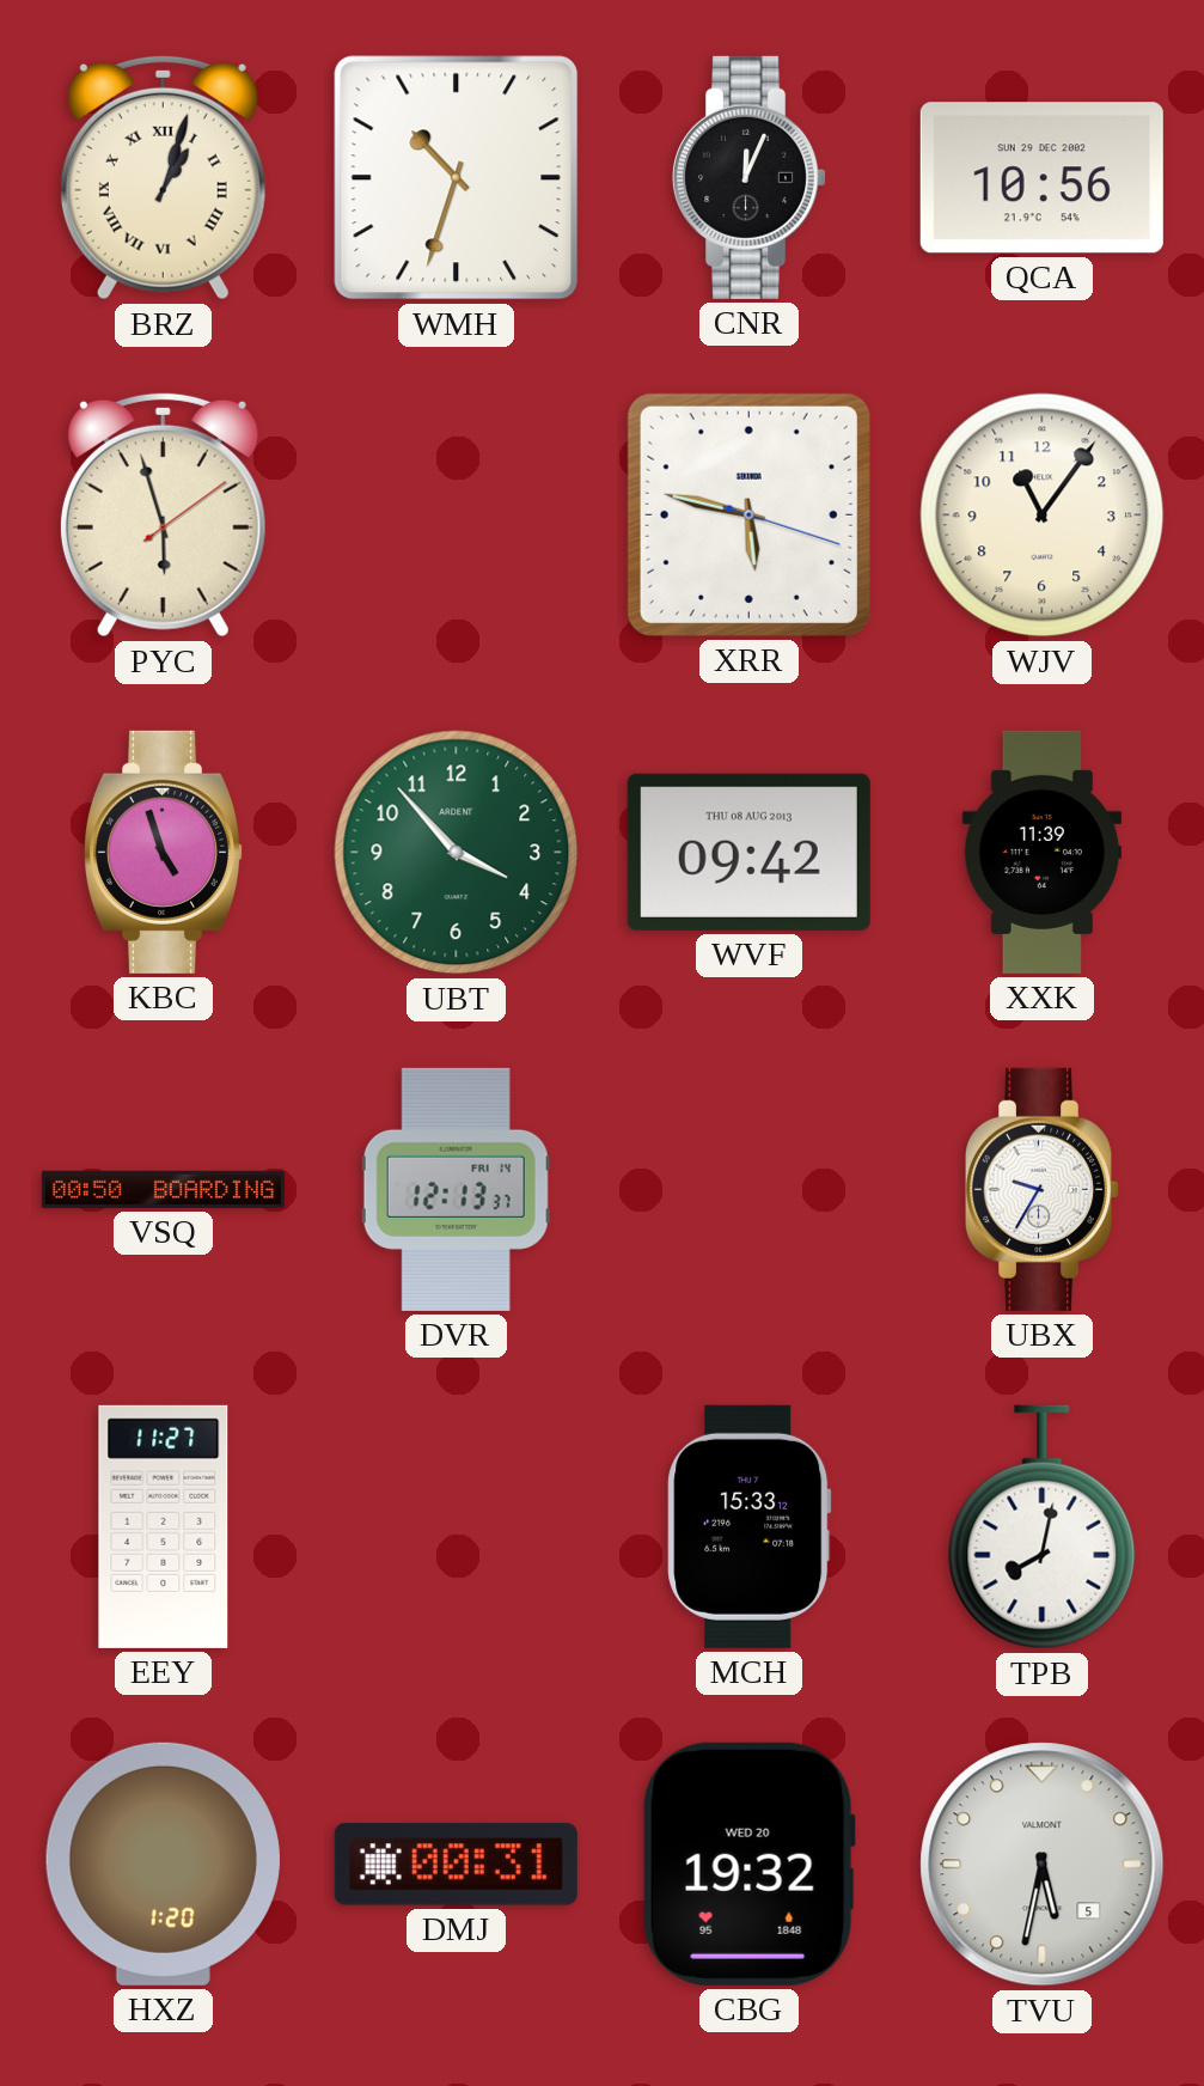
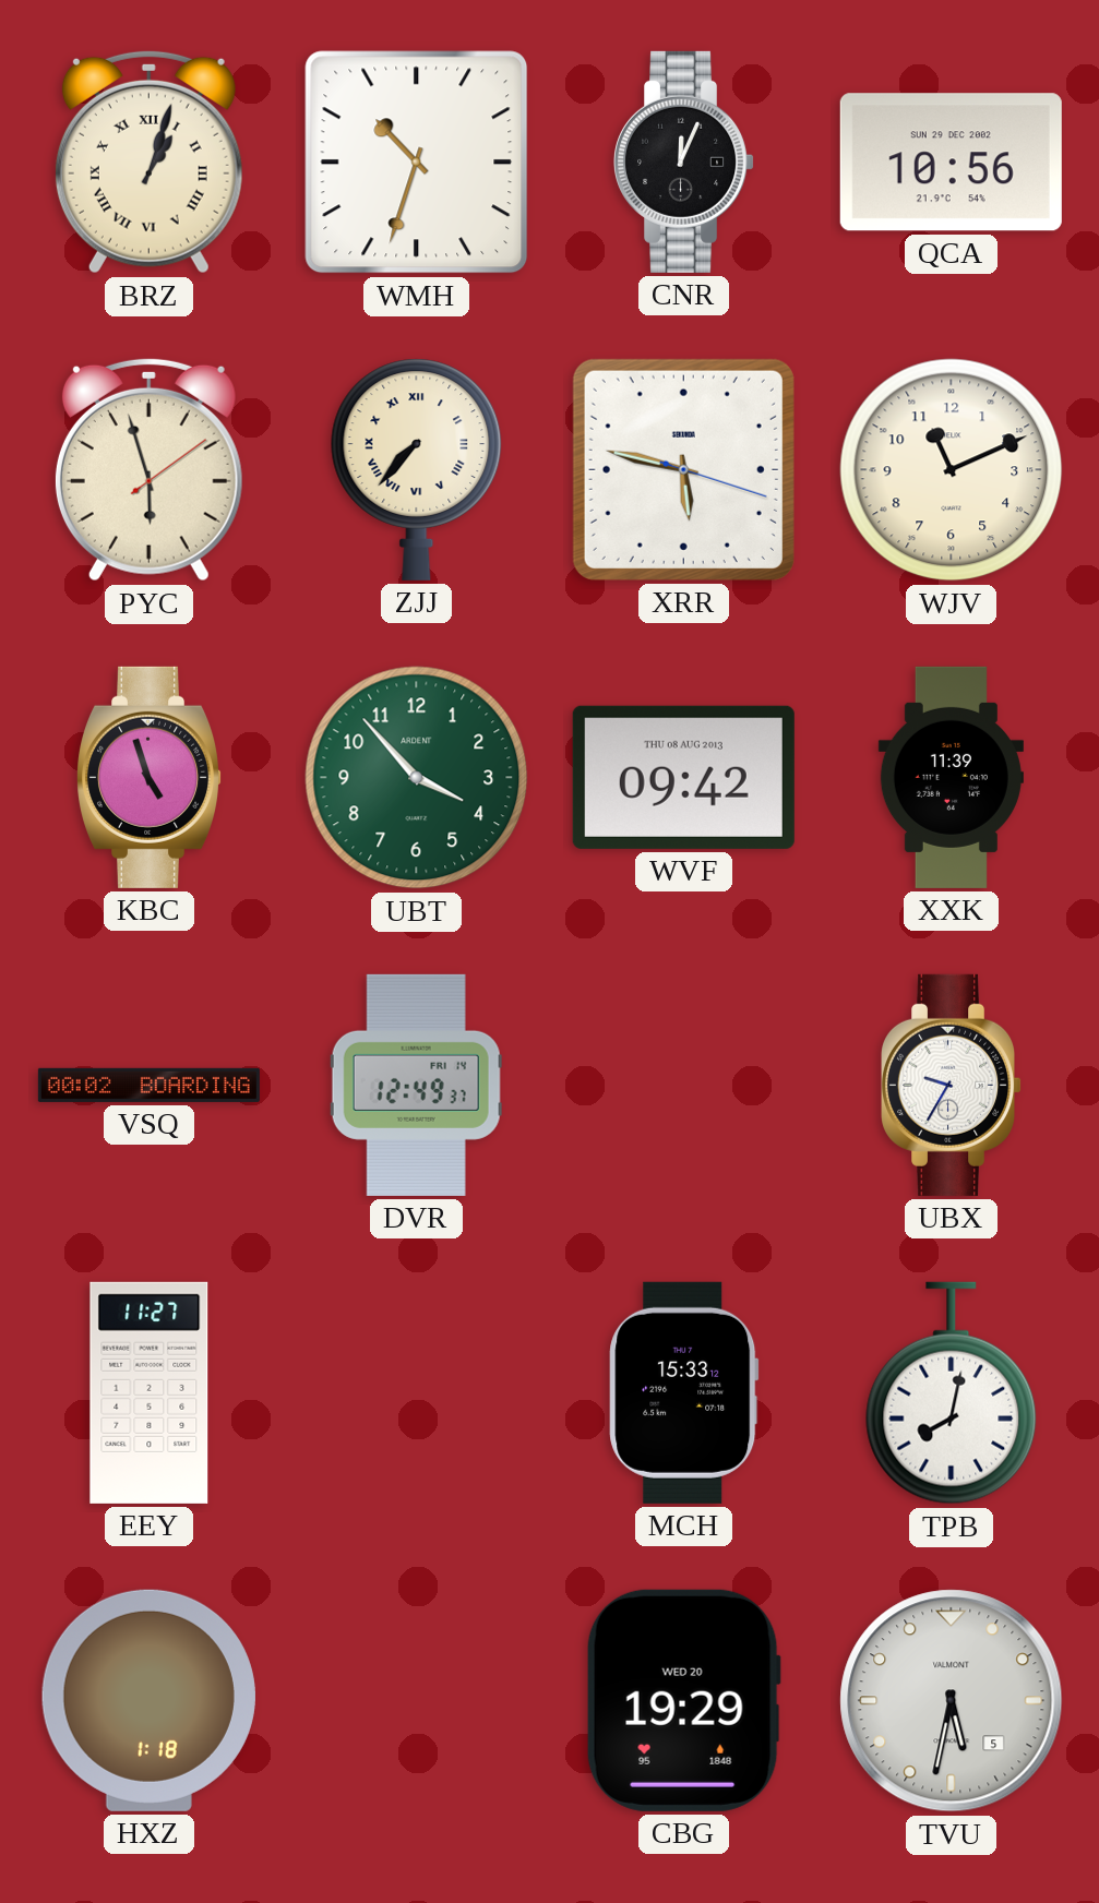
ZJJ: none -> 7:37 (417, 469)
WJV: 11:06 -> 11:11 (952, 470)
VSQ: 00:50 -> 00:02 (148, 1085)
DVR: 12:13 -> 12:49 (416, 1085)
HXZ: 1:20 -> 1:18 (148, 1700)
DMJ: 00:31 -> none (456, 1865)
CBG: 19:32 -> 19:29 (683, 1700)
